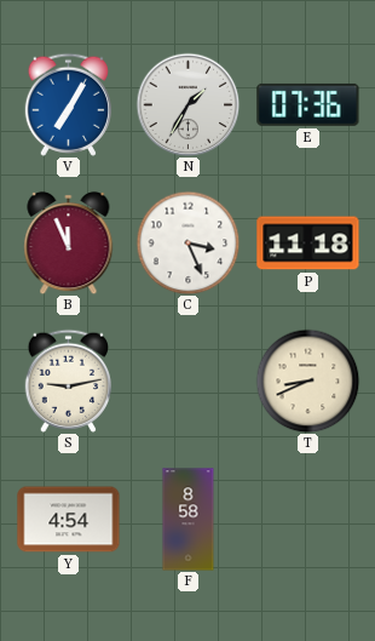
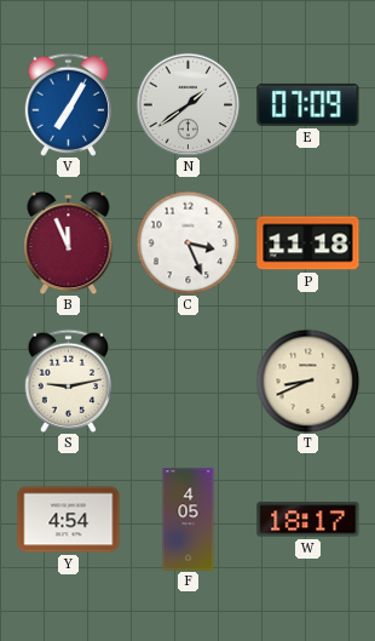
N: 1:35 -> 1:39 (187, 104)
E: 07:36 -> 07:09 (308, 104)
F: 8:58 -> 4:05 (189, 520)
W: none -> 18:17 (308, 520)
